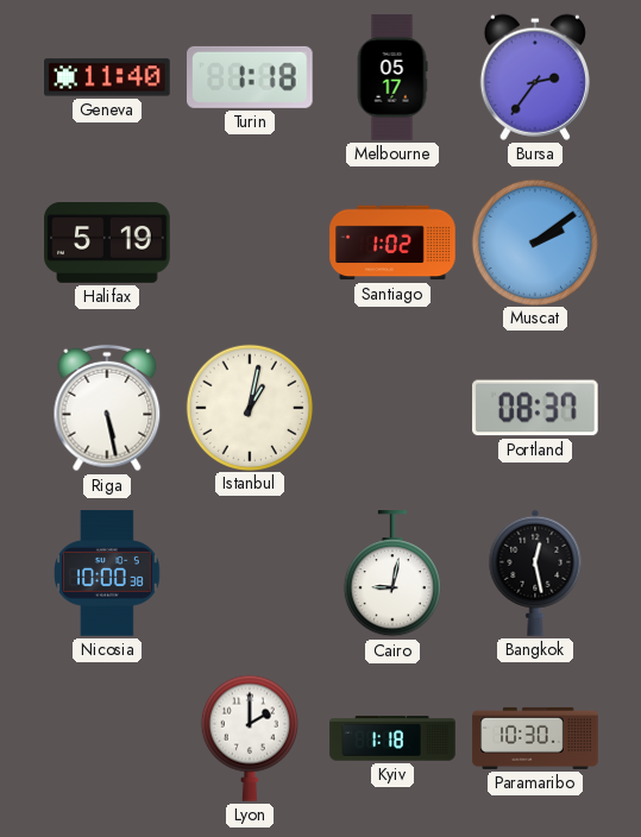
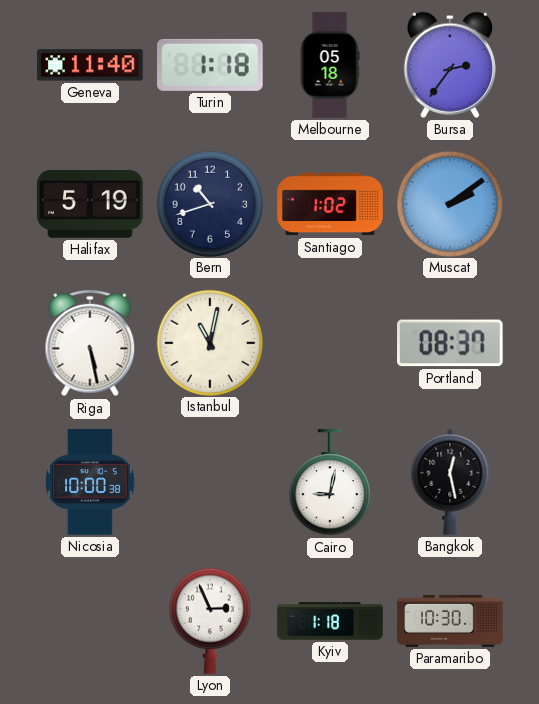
Melbourne: 05:17 -> 05:18 (330, 65)
Bern: none -> 10:42 (209, 203)
Istanbul: 1:02 -> 11:02 (209, 342)
Lyon: 2:00 -> 2:56 (210, 621)
